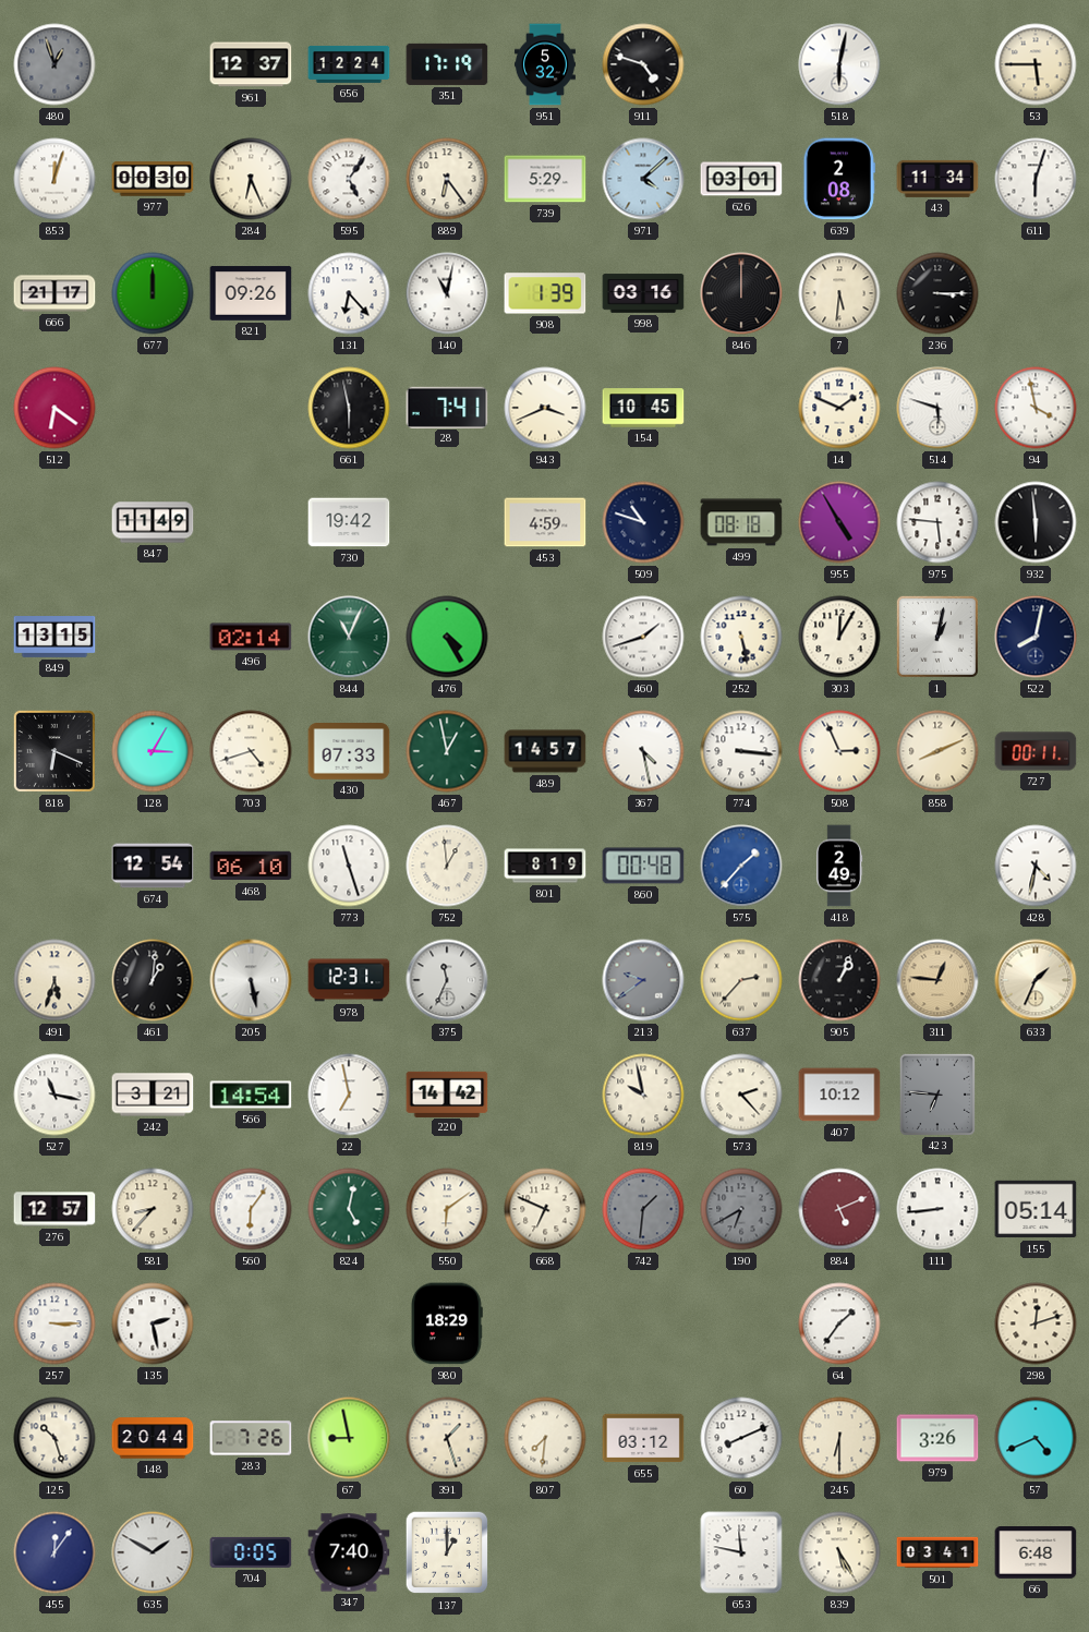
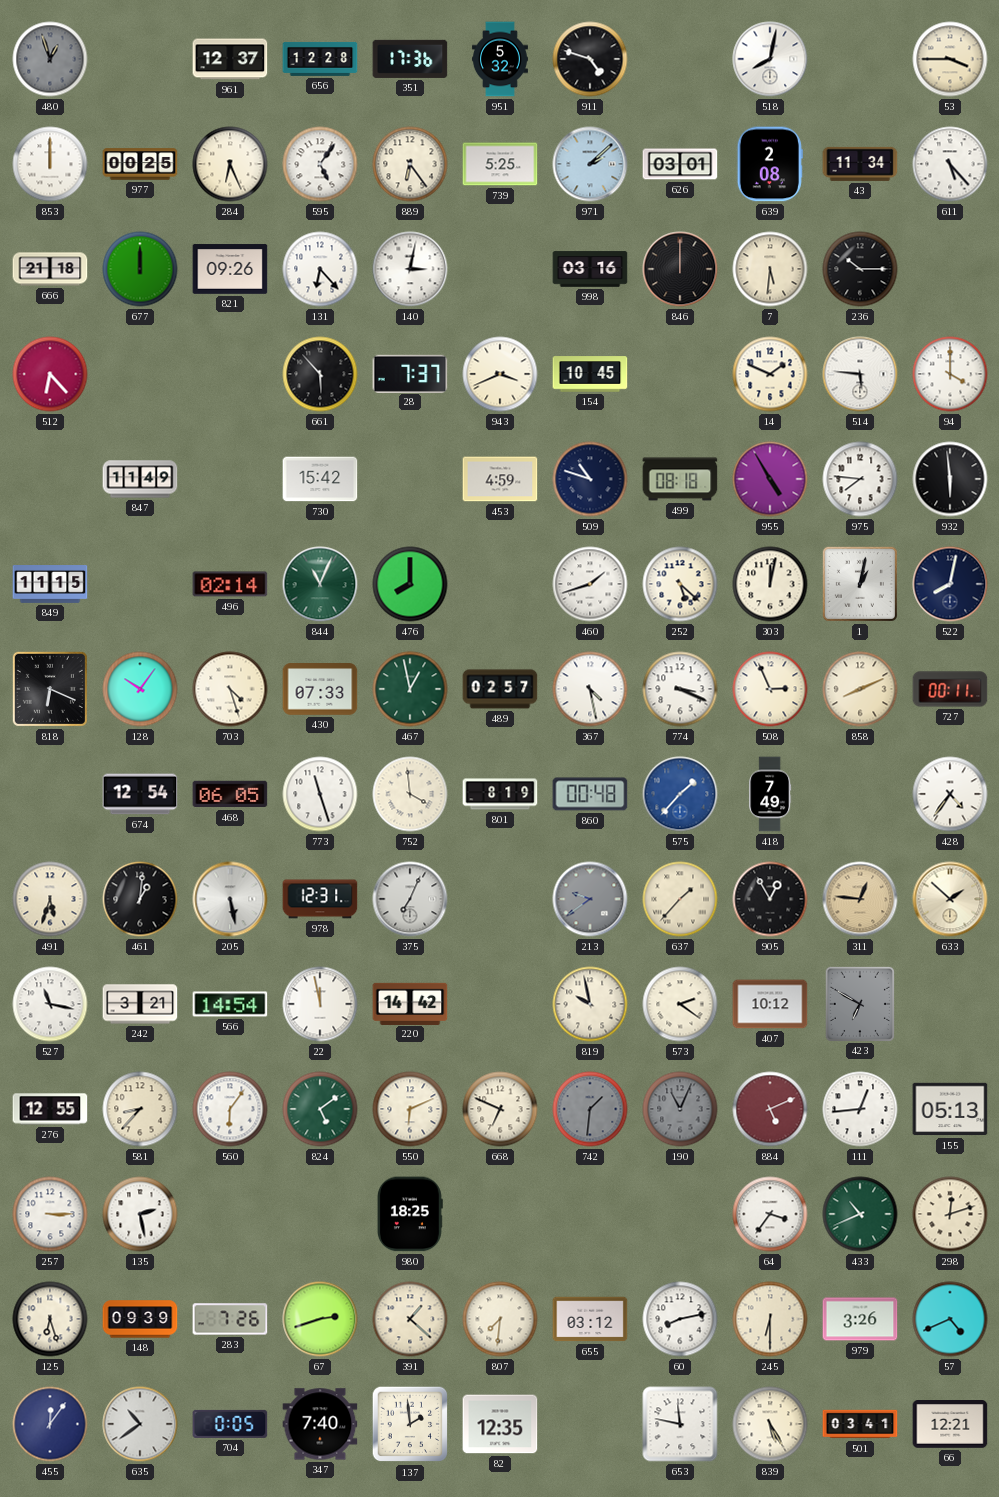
656: 12:24 -> 12:28 (320, 59)
351: 17:19 -> 17:36 (410, 59)
518: 6:02 -> 8:02 (770, 59)
53: 5:45 -> 3:45 (950, 59)
853: 12:03 -> 12:00 (50, 164)
977: 00:30 -> 00:25 (140, 164)
739: 5:29 -> 5:25 (500, 164)
971: 4:08 -> 2:08 (590, 164)
611: 6:03 -> 5:23 (950, 164)
666: 21:17 -> 21:18 (50, 269)
140: 11:02 -> 3:02 (410, 269)
908: 1:39 -> none (545, 293)
236: 3:15 -> 10:15 (860, 269)
512: 6:21 -> 6:23 (50, 374)
661: 5:58 -> 5:53 (320, 374)
28: 7:41 -> 7:37 (410, 373)
514: 5:48 -> 5:46 (860, 374)
94: 3:58 -> 4:00 (950, 374)
730: 19:42 -> 15:42 (320, 479)
975: 5:46 -> 7:46 (860, 479)
849: 13:15 -> 11:15 (50, 585)
476: 4:25 -> 8:00 (410, 584)
252: 5:28 -> 5:22 (680, 584)
303: 12:05 -> 12:02 (770, 584)
128: 3:05 -> 10:06 (140, 689)
703: 4:42 -> 4:27 (230, 689)
489: 14:57 -> 02:57 (500, 689)
774: 3:16 -> 3:19 (680, 689)
468: 06:10 -> 06:05 (230, 794)
752: 12:59 -> 3:59 (410, 794)
418: 2:49 -> 7:49 (770, 794)
428: 4:32 -> 4:36 (950, 794)
375: 11:34 -> 7:04 (410, 899)
637: 2:37 -> 1:37 (680, 899)
905: 1:04 -> 12:55 (770, 899)
633: 1:34 -> 1:52 (950, 899)
22: 6:58 -> 11:58 (320, 1004)
573: 2:23 -> 2:21 (680, 1004)
423: 6:46 -> 6:50 (860, 1003)
276: 12:57 -> 12:55 (50, 1109)
824: 5:02 -> 5:09 (320, 1109)
550: 6:09 -> 6:11 (410, 1109)
190: 6:40 -> 11:04 (680, 1109)
111: 8:44 -> 12:44 (860, 1109)
155: 05:14 -> 05:13 (950, 1109)
980: 18:29 -> 18:25 (410, 1214)
64: 1:36 -> 3:36 (770, 1214)
433: none -> 10:41 (860, 1214)
125: 10:27 -> 6:27 (50, 1319)
148: 20:44 -> 09:39 (140, 1319)
67: 8:58 -> 2:42 (320, 1319)
391: 1:27 -> 1:22 (410, 1319)
60: 8:11 -> 8:13 (680, 1319)
635: 1:50 -> 10:39 (140, 1424)
137: 1:00 -> 1:59 (410, 1424)
82: none -> 12:35 (500, 1424)
66: 6:48 -> 12:21 (950, 1424)
